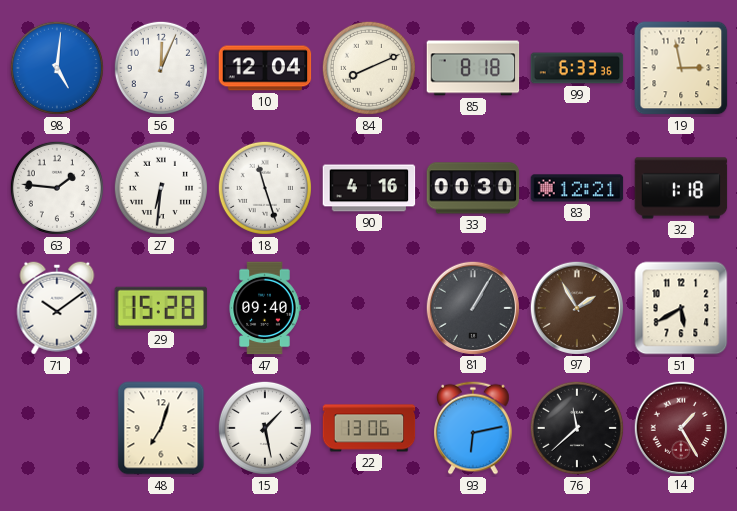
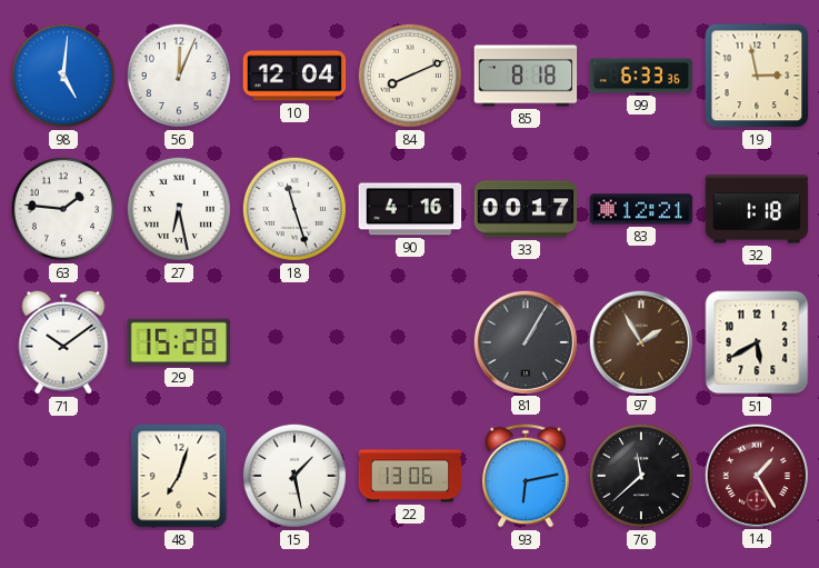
27: 6:31 -> 6:28 (179, 209)
33: 00:30 -> 00:17 (526, 209)
47: 09:40 -> none (265, 308)
